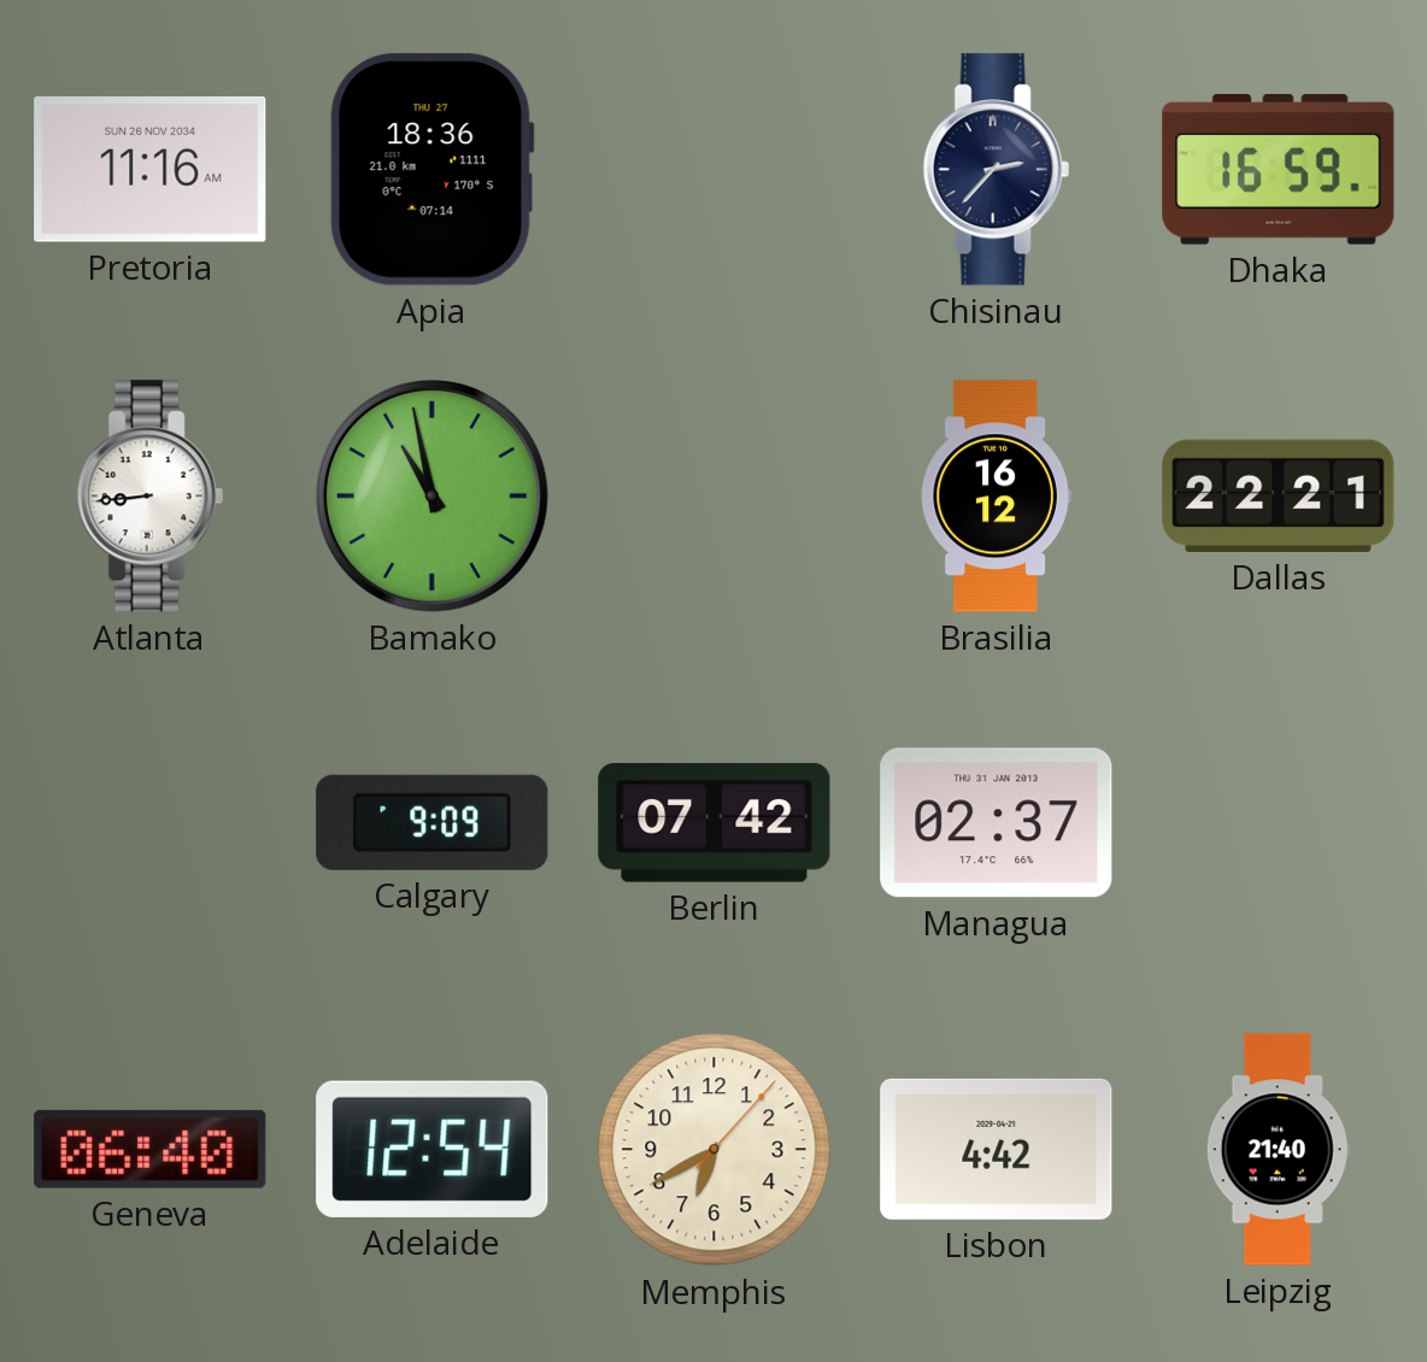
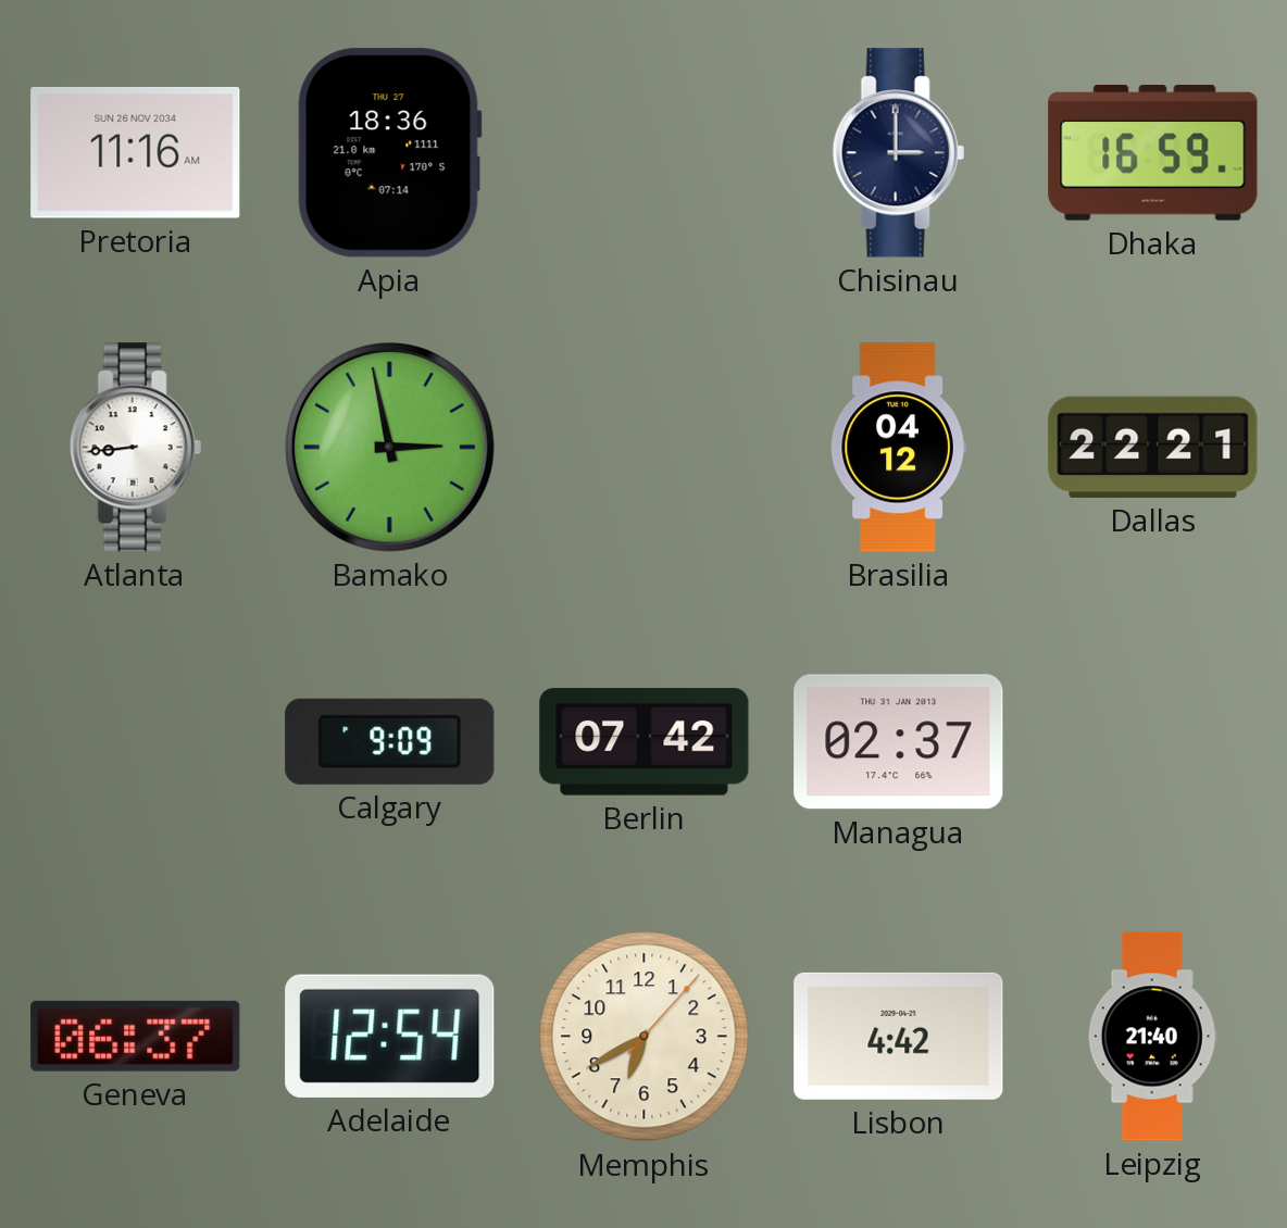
Chisinau: 2:37 -> 3:00 (898, 153)
Bamako: 10:58 -> 2:58 (390, 448)
Brasilia: 16:12 -> 04:12 (898, 448)
Geneva: 06:40 -> 06:37 (136, 1036)
